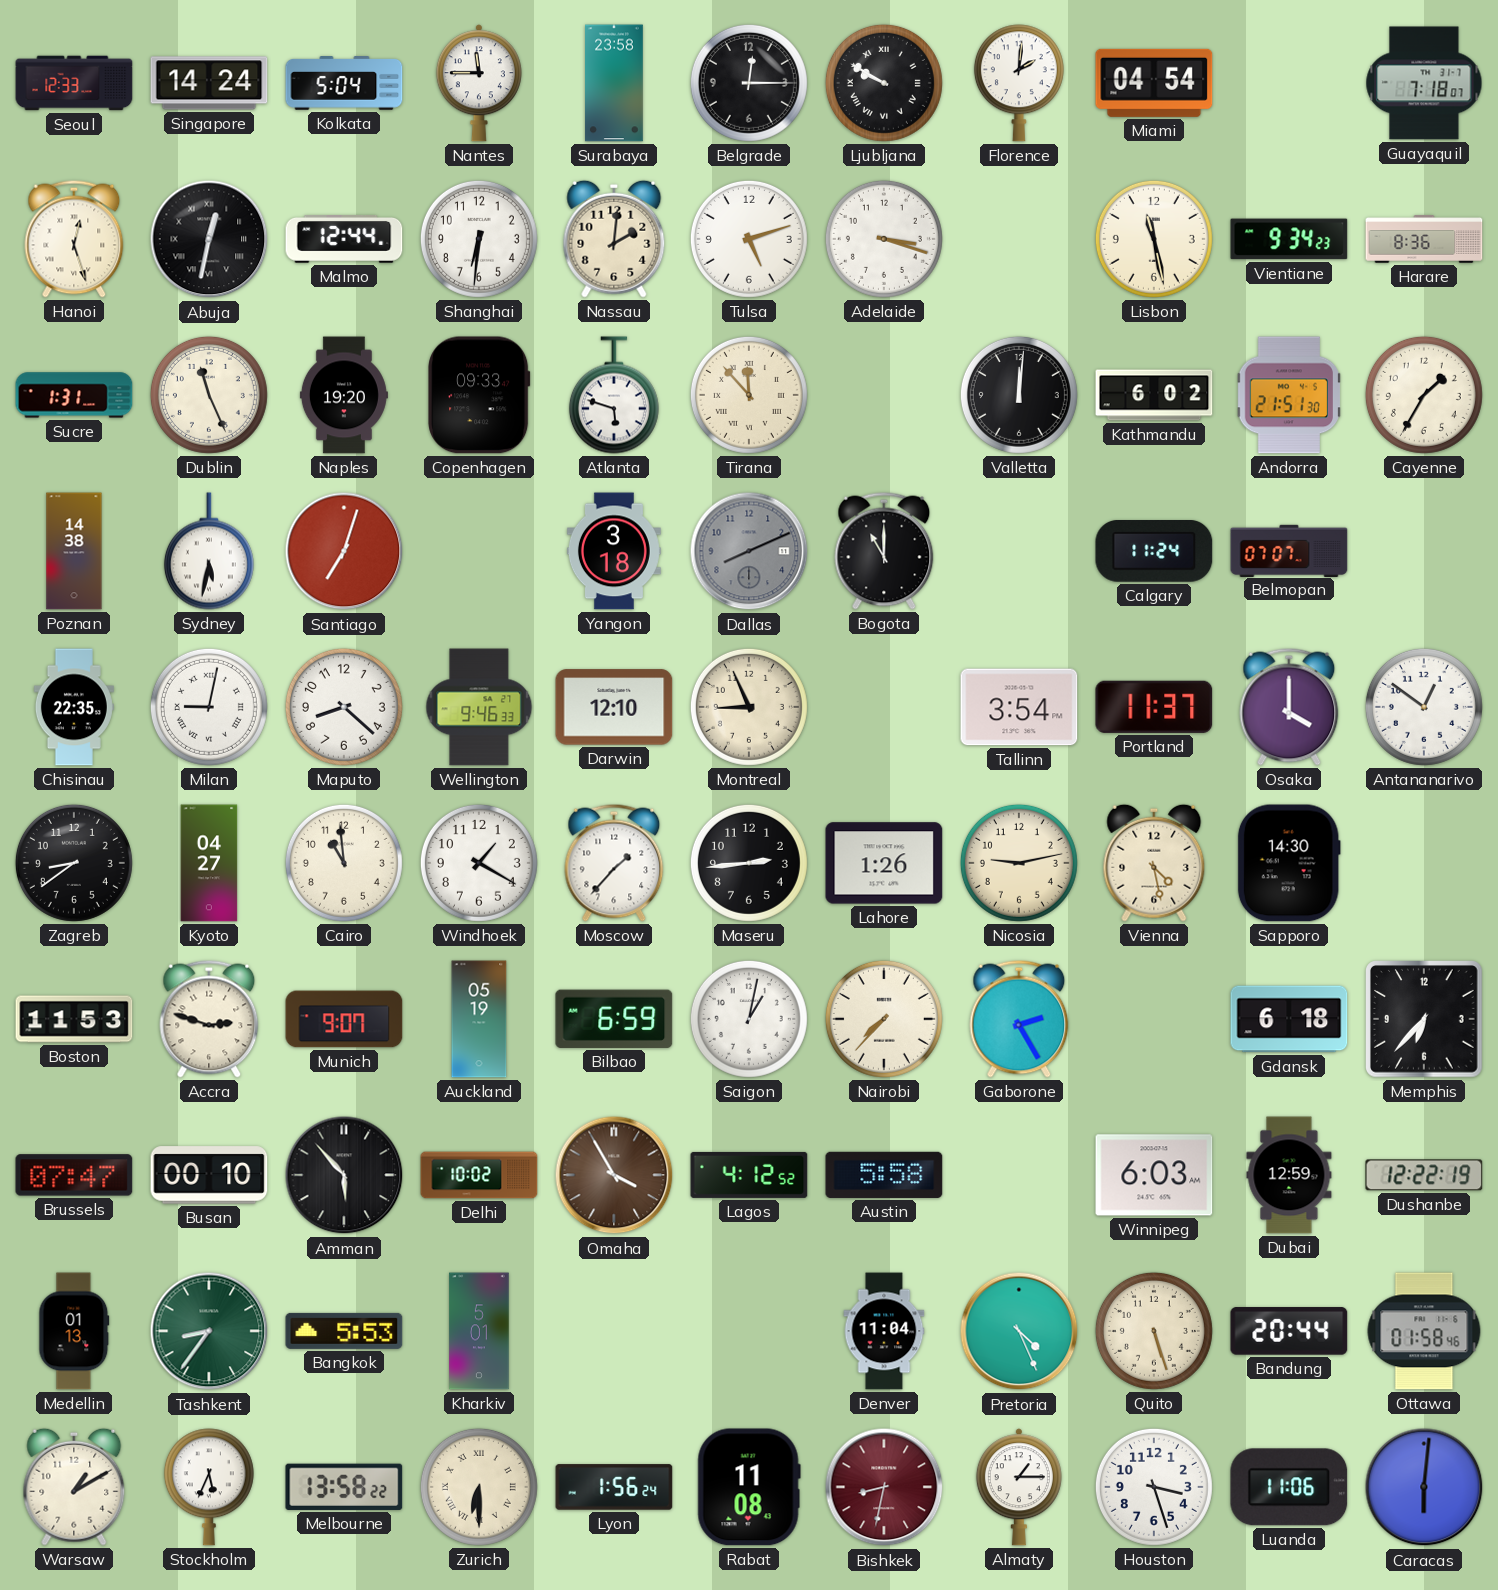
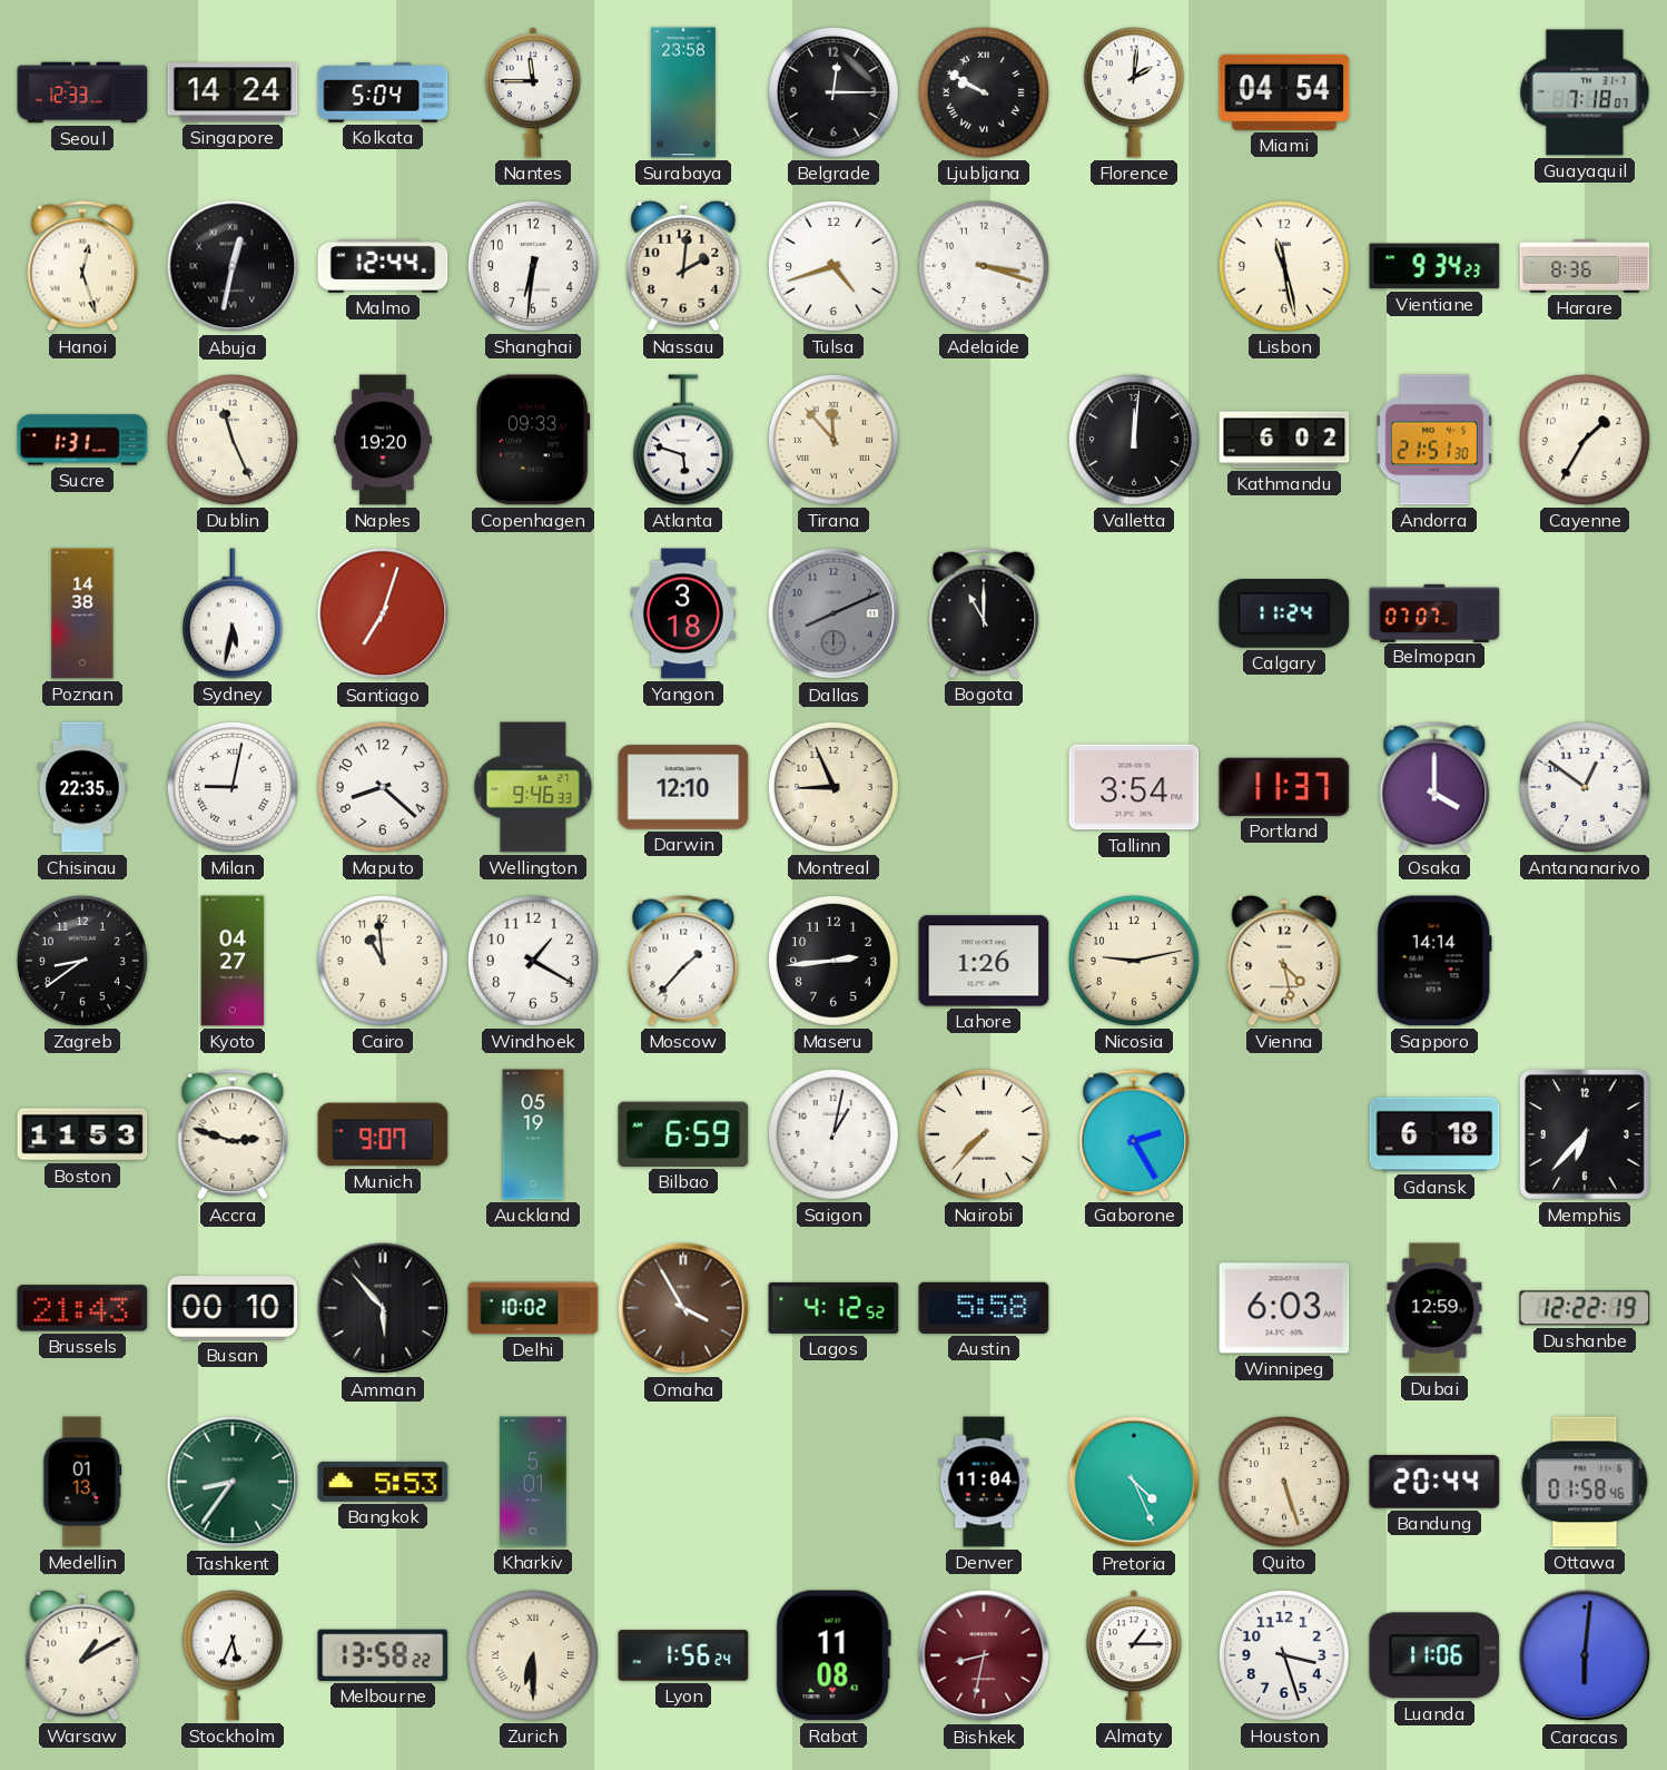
Tulsa: 5:12 -> 4:42 (833, 266)
Sapporo: 14:30 -> 14:14 (1434, 961)
Brussels: 07:47 -> 21:43 (82, 1308)
